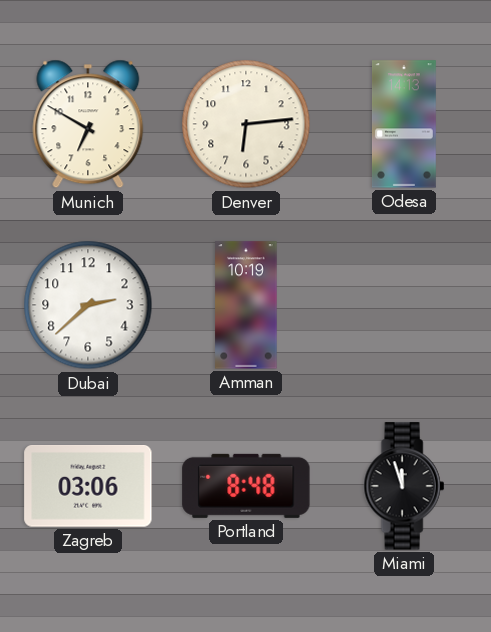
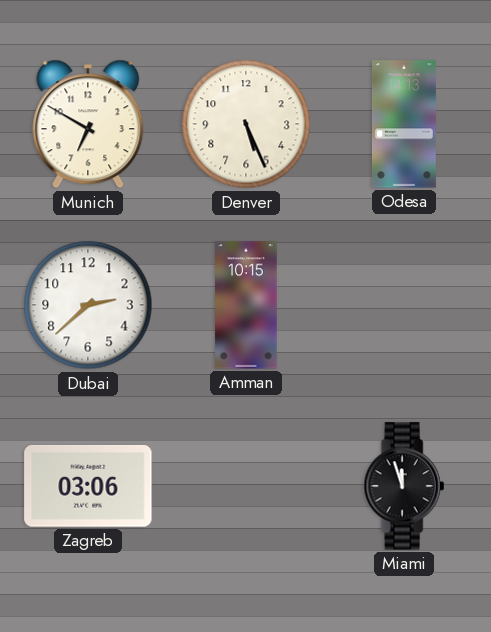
Denver: 6:14 -> 5:26 (246, 124)
Amman: 10:19 -> 10:15 (246, 305)
Portland: 8:48 -> none (246, 486)
